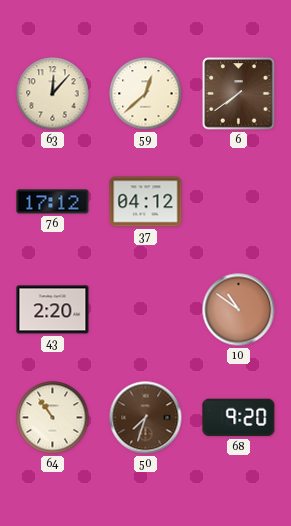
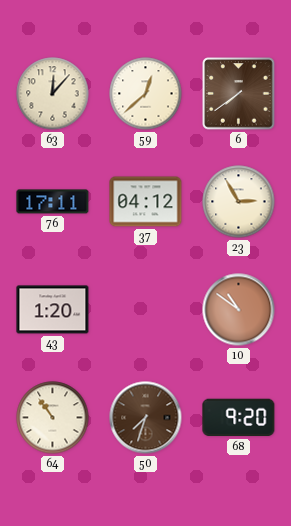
76: 17:12 -> 17:11 (53, 202)
23: none -> 2:55 (239, 202)
43: 2:20 -> 1:20 (53, 310)
